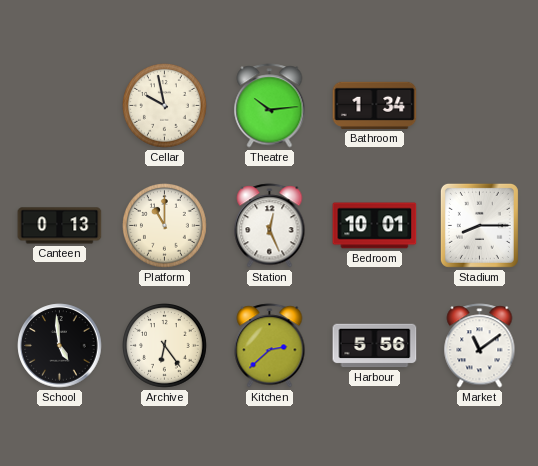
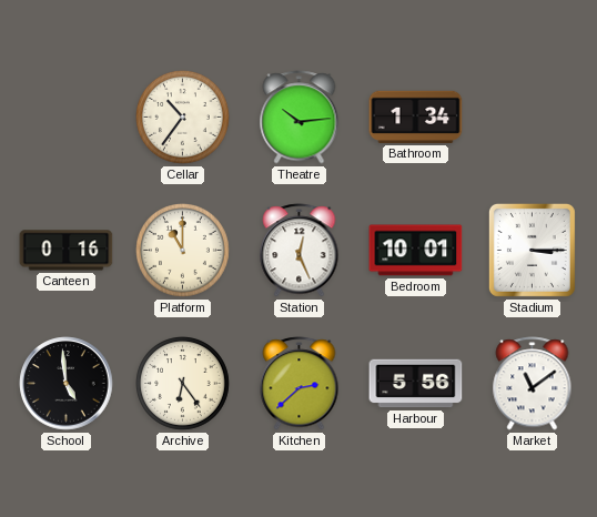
Cellar: 9:58 -> 10:36 (183, 118)
Canteen: 0:13 -> 0:16 (67, 251)
Stadium: 8:15 -> 3:15 (532, 250)
